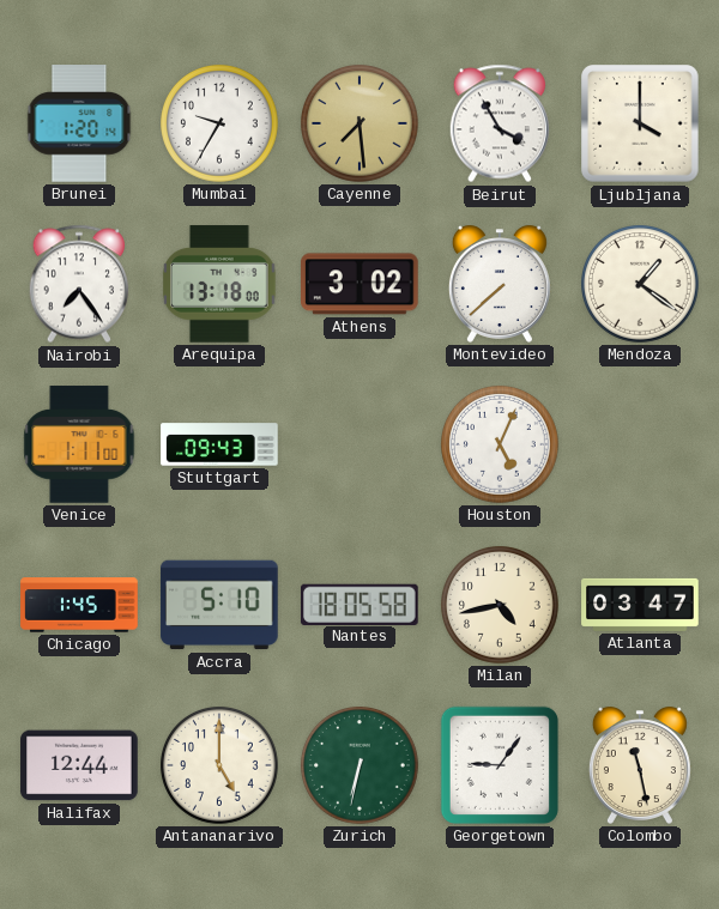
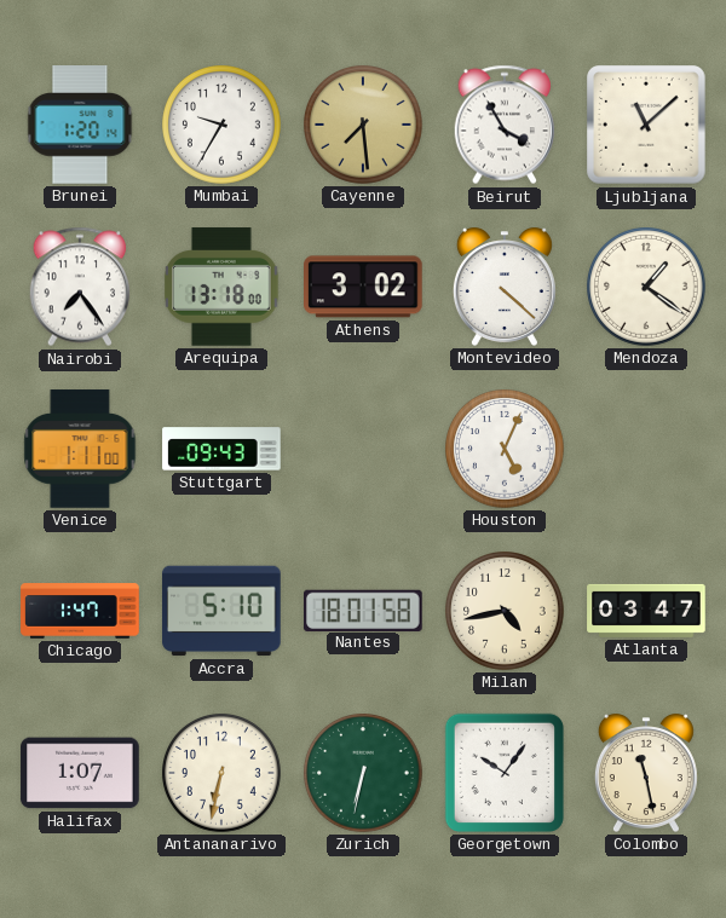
Ljubljana: 4:00 -> 11:08 (646, 125)
Montevideo: 7:38 -> 4:22 (505, 287)
Chicago: 1:45 -> 1:47 (80, 611)
Nantes: 18:05 -> 18:01 (364, 610)
Halifax: 12:44 -> 1:07 (80, 773)
Antananarivo: 5:00 -> 6:32 (223, 774)
Georgetown: 9:06 -> 10:06 (505, 773)
